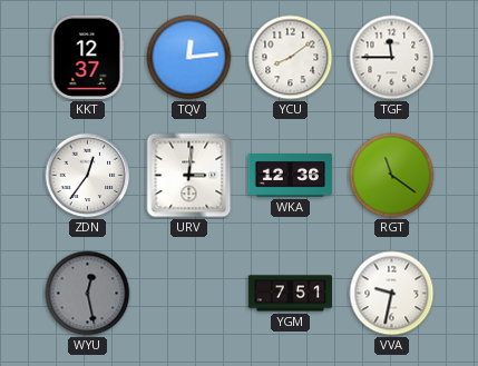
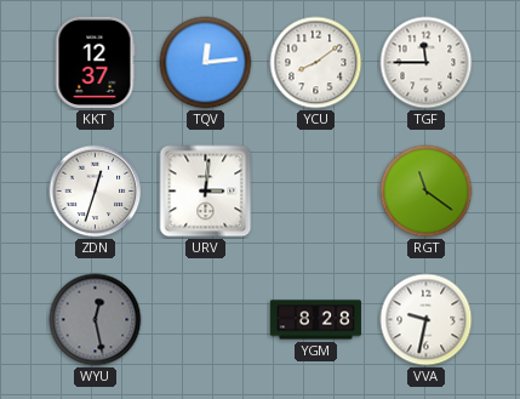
ZDN: 12:36 -> 12:33 (96, 192)
WKA: 12:36 -> none (290, 176)
YGM: 7:51 -> 8:28 (315, 320)
